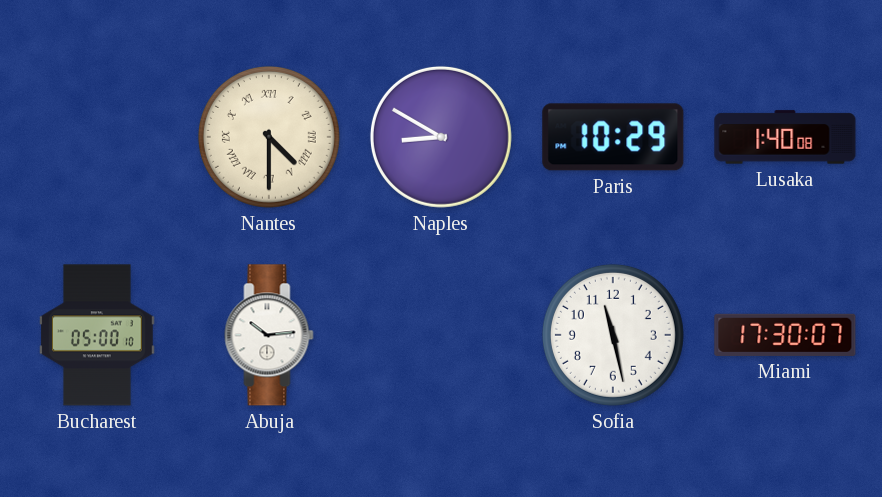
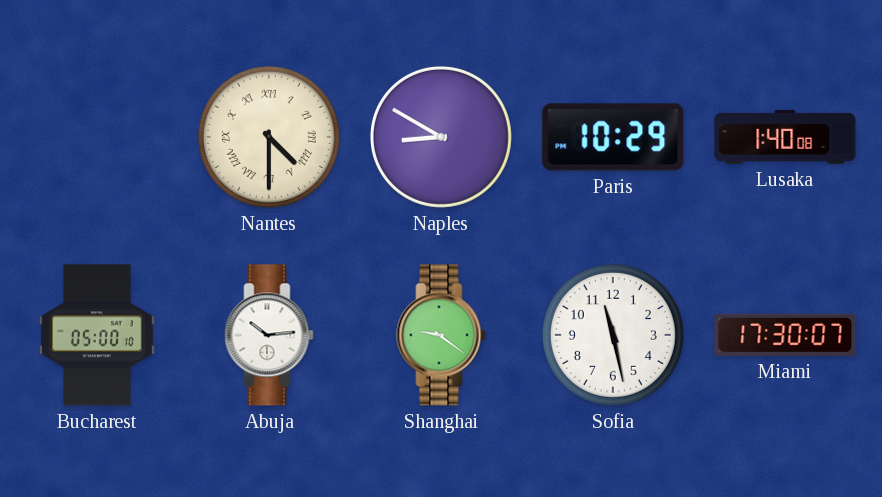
Shanghai: none -> 9:21 (441, 335)
